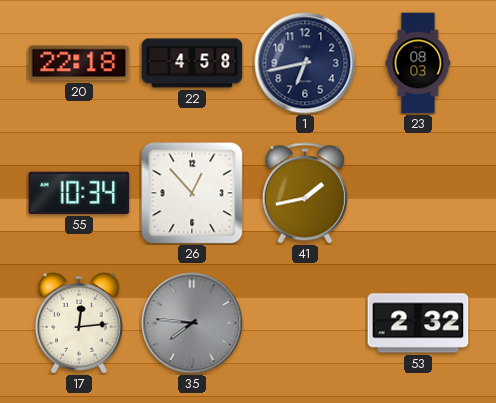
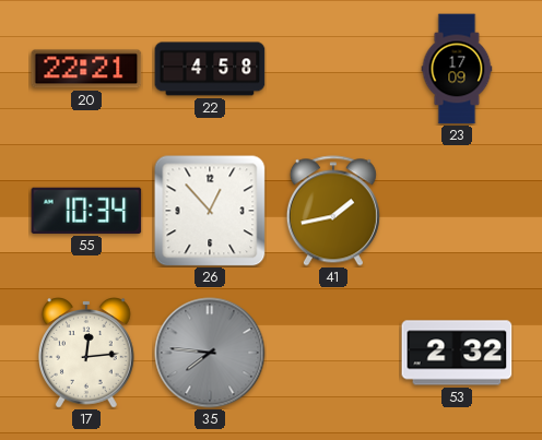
20: 22:18 -> 22:21 (86, 69)
1: 6:43 -> none (305, 63)
23: 08:03 -> 17:09 (457, 69)
